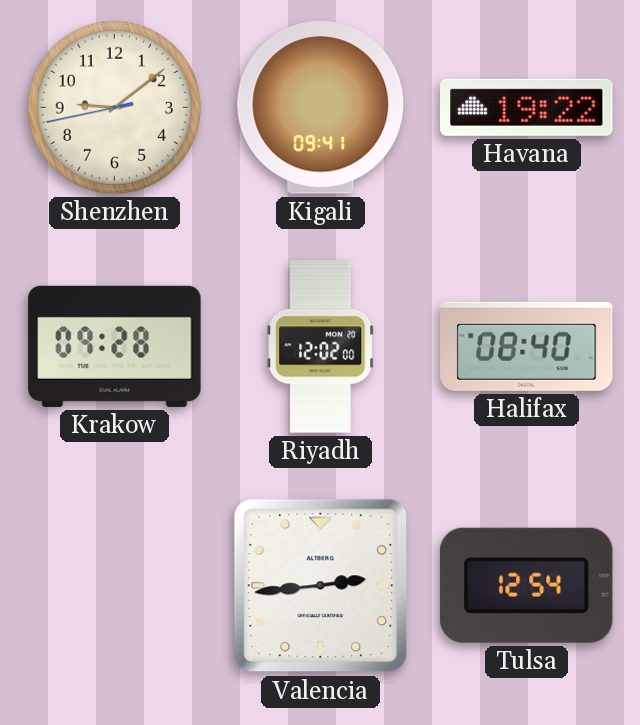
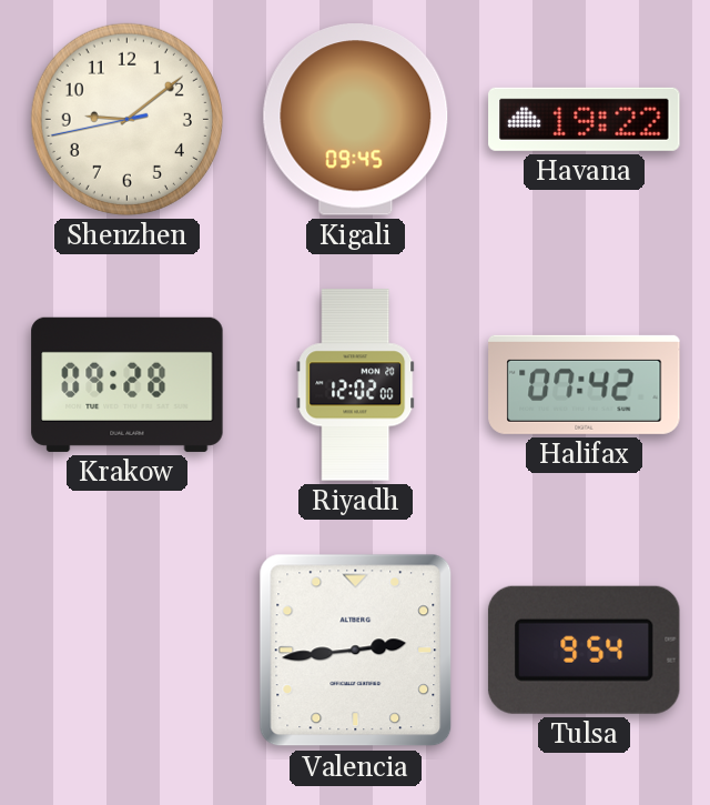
Kigali: 09:41 -> 09:45 (356, 120)
Halifax: 08:40 -> 07:42 (585, 384)
Tulsa: 12:54 -> 9:54 (584, 650)
